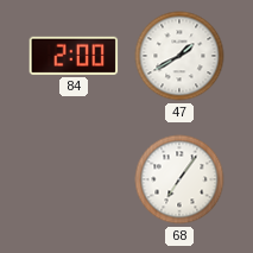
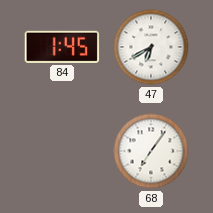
84: 2:00 -> 1:45 (62, 47)
47: 1:40 -> 6:40 (151, 47)
